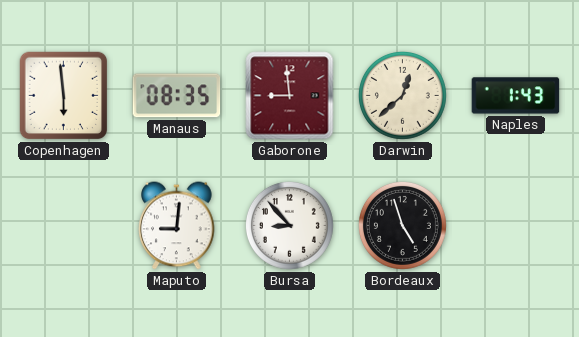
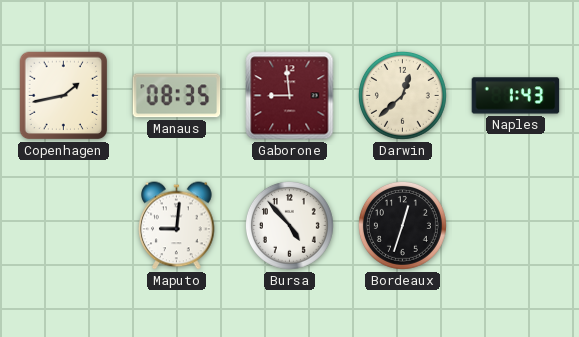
Copenhagen: 5:59 -> 1:43 (64, 96)
Bursa: 8:53 -> 4:53 (289, 225)
Bordeaux: 4:57 -> 12:33 (402, 225)
